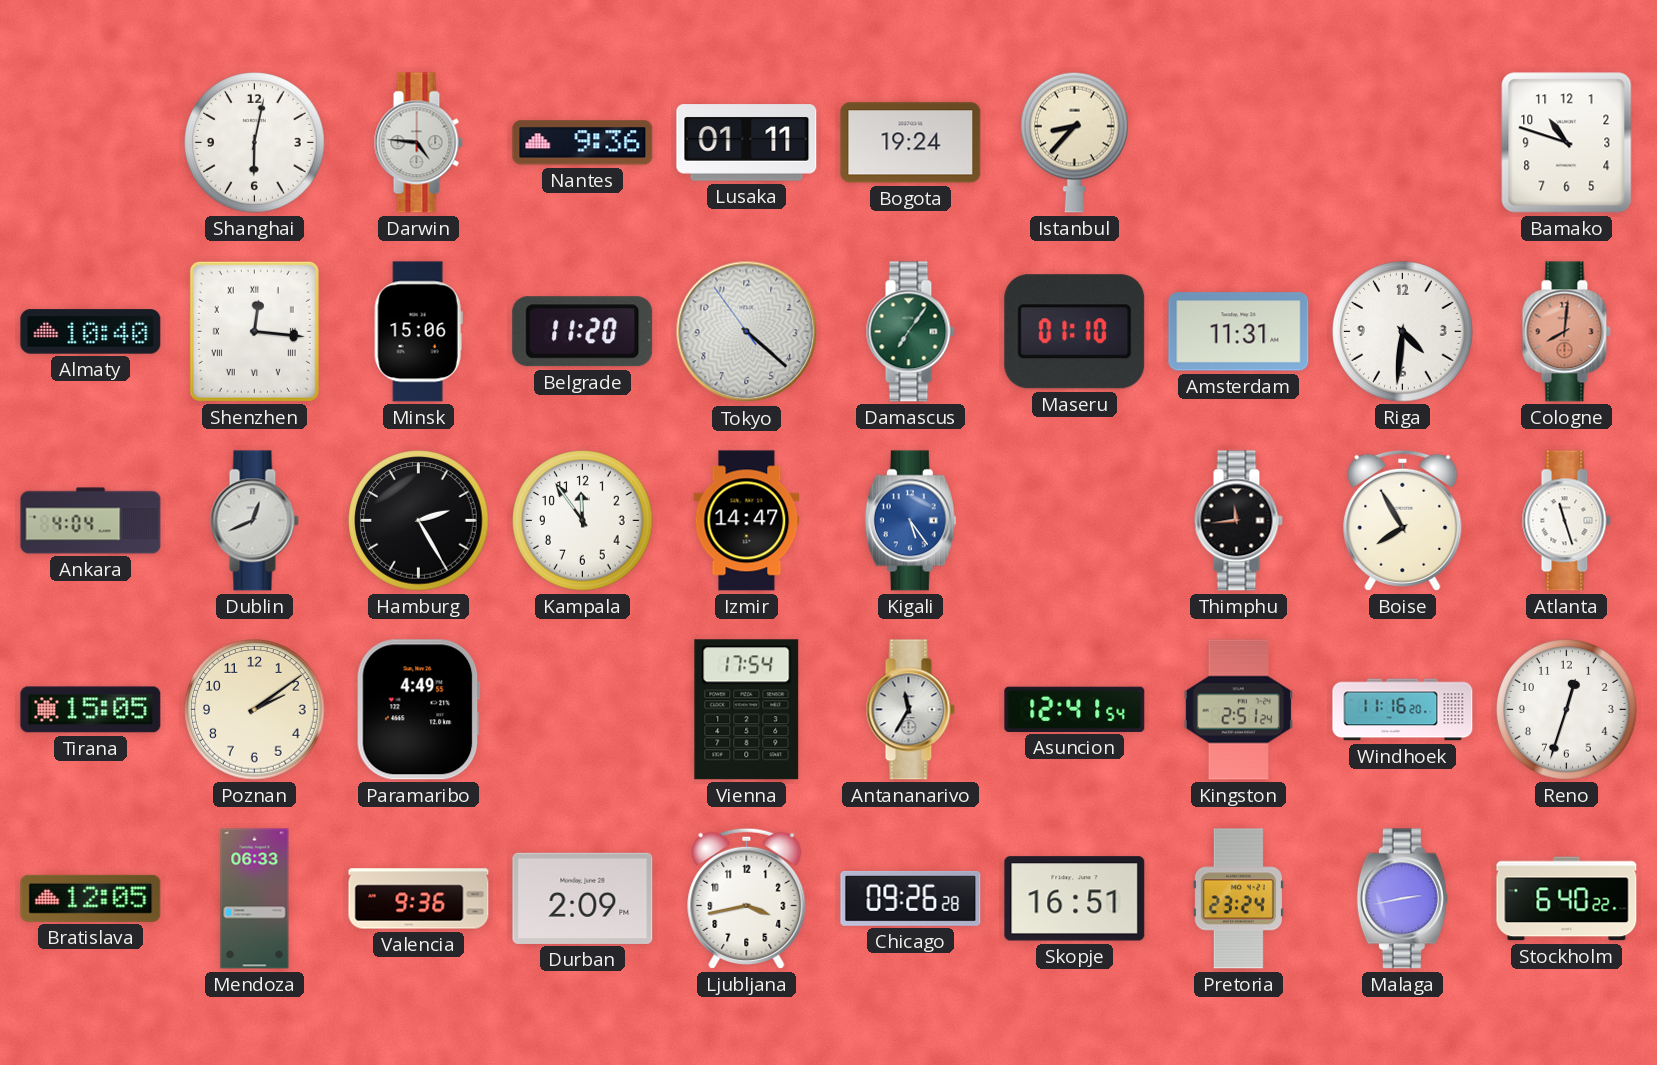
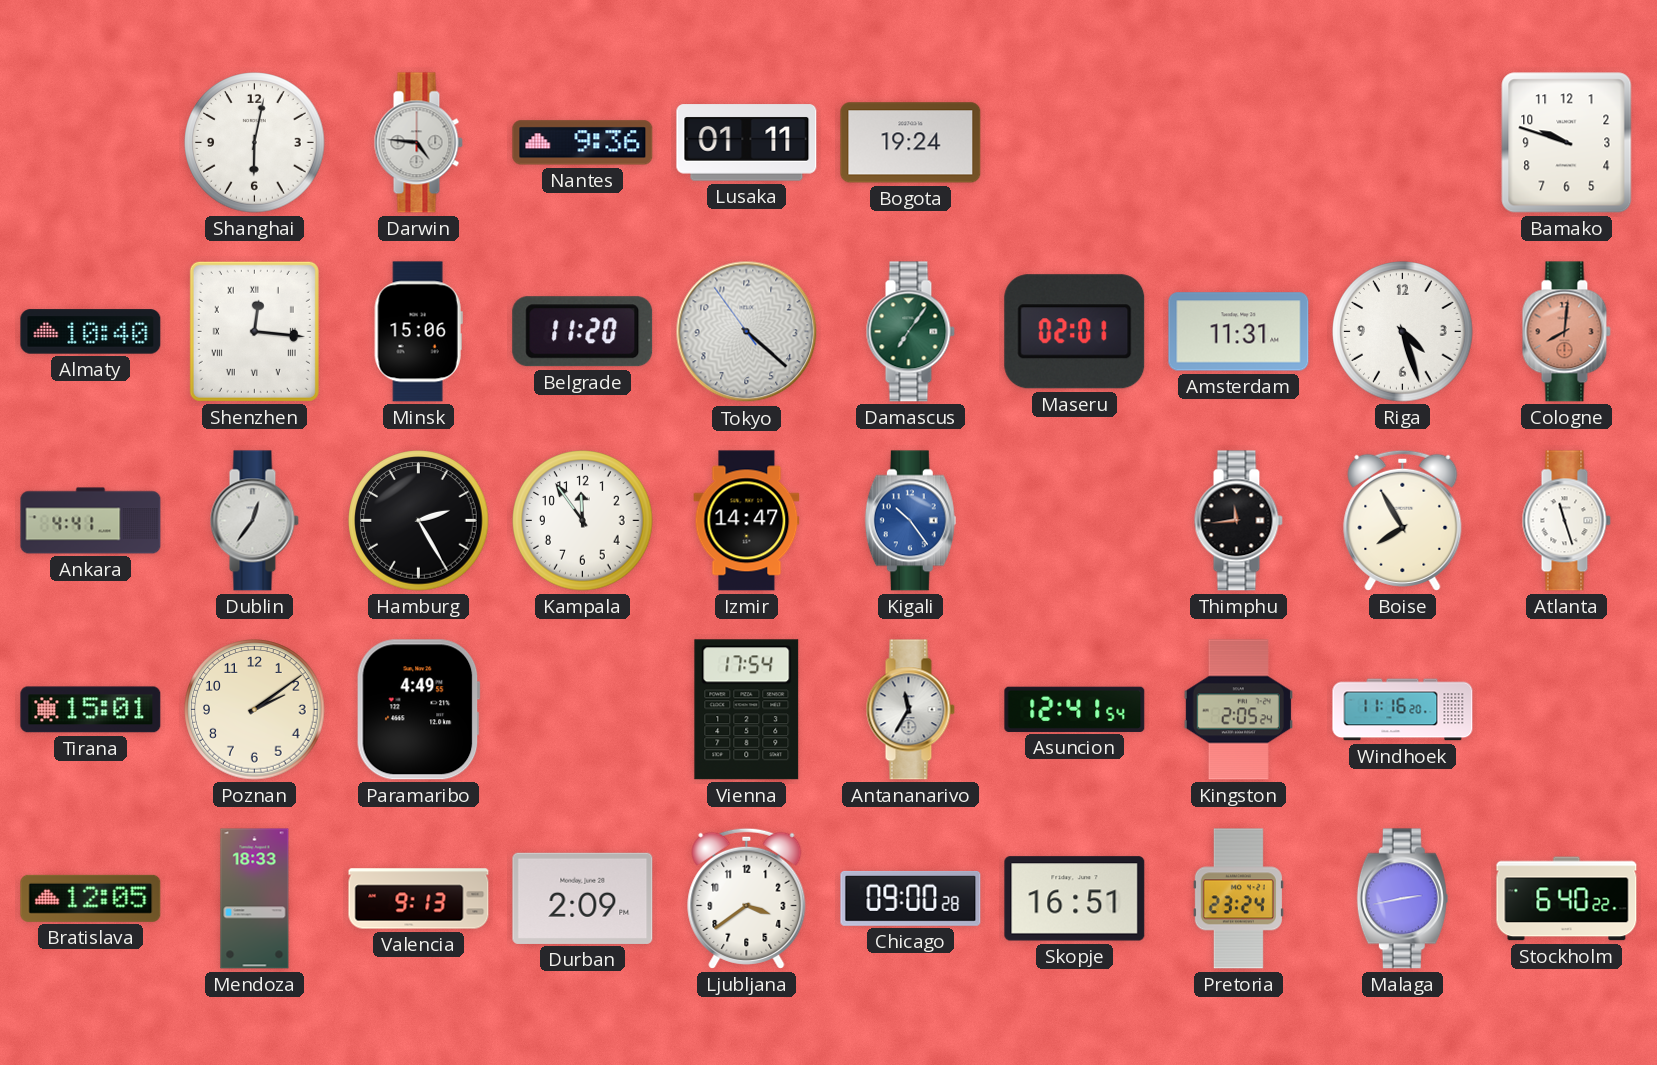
Istanbul: 8:37 -> none (1075, 142)
Bamako: 10:48 -> 9:48 (1567, 143)
Maseru: 01:10 -> 02:01 (1075, 332)
Riga: 4:31 -> 4:27 (1403, 332)
Ankara: 4:04 -> 4:41 (91, 521)
Dublin: 12:41 -> 12:36 (254, 521)
Kigali: 5:24 -> 10:24 (910, 521)
Tirana: 15:05 -> 15:01 (91, 710)
Kingston: 2:51 -> 2:05 (1238, 710)
Reno: 12:33 -> none (1567, 710)
Mendoza: 06:33 -> 18:33 (255, 899)
Valencia: 9:36 -> 9:13 (419, 899)
Ljubljana: 3:43 -> 3:39 (747, 898)
Chicago: 09:26 -> 09:00 (911, 898)
